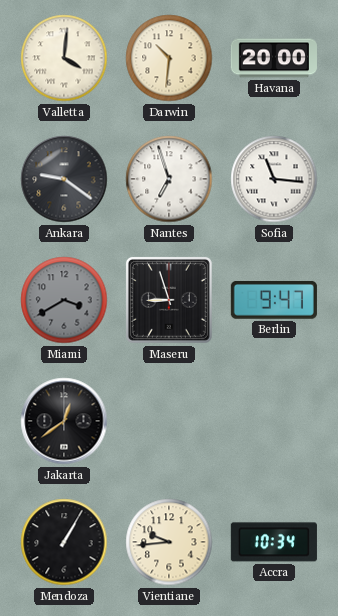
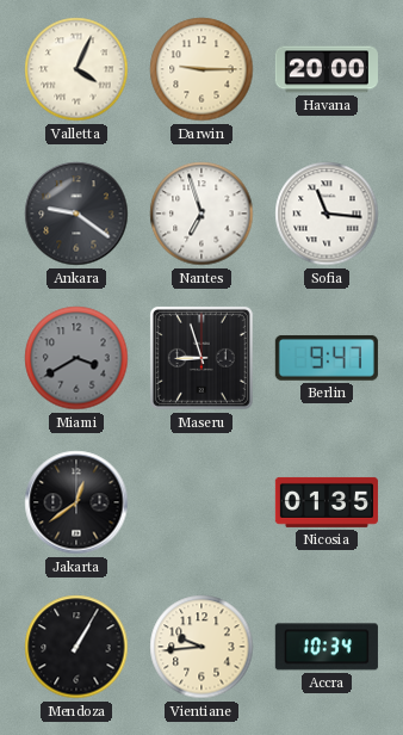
Valletta: 4:01 -> 4:04 (76, 69)
Darwin: 10:31 -> 9:15 (201, 69)
Nicosia: none -> 01:35 (327, 502)
